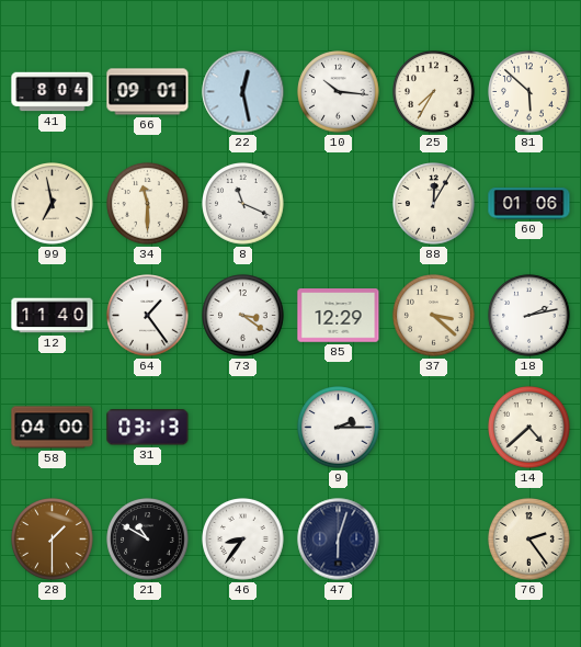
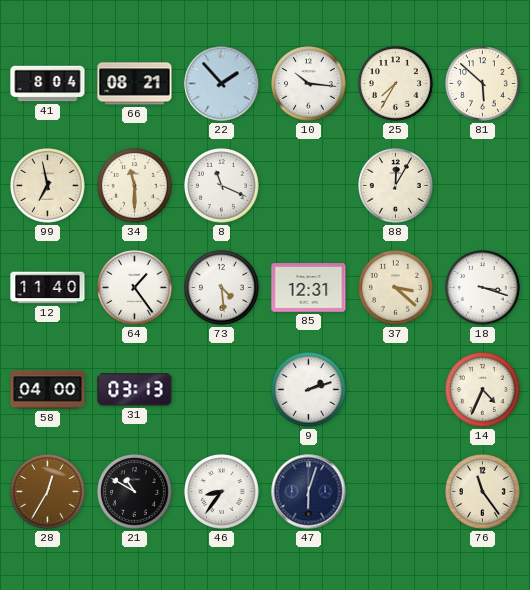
66: 09:01 -> 08:21 (135, 84)
22: 12:28 -> 1:53 (222, 84)
60: 01:06 -> none (529, 204)
73: 3:21 -> 4:29 (222, 288)
85: 12:29 -> 12:31 (309, 288)
18: 2:13 -> 3:18 (483, 288)
9: 2:15 -> 2:12 (309, 390)
14: 4:38 -> 4:34 (483, 390)
28: 1:30 -> 12:35 (48, 492)
76: 2:24 -> 11:24 (483, 492)
